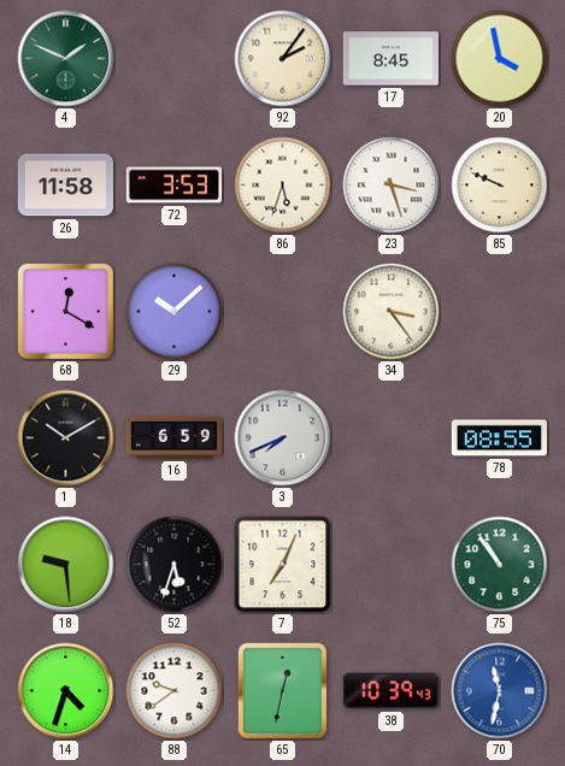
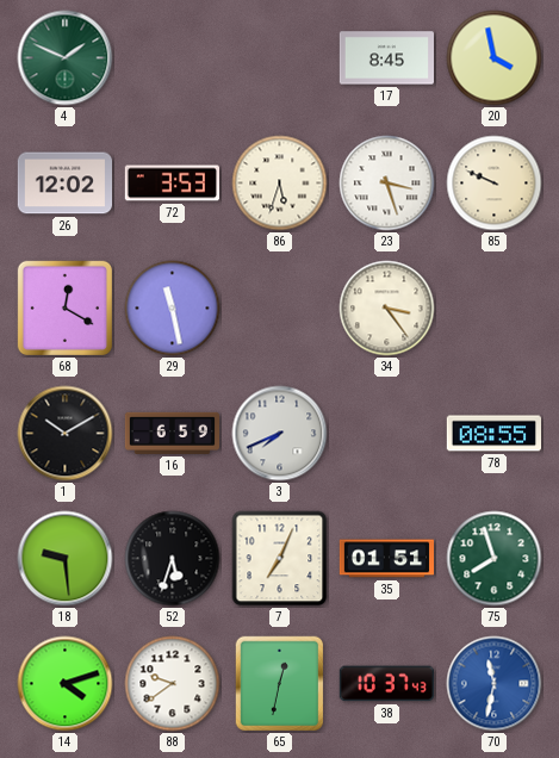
92: 2:06 -> none (283, 59)
26: 11:58 -> 12:02 (64, 184)
29: 10:08 -> 11:28 (173, 309)
35: none -> 01:51 (386, 559)
75: 10:54 -> 7:57 (495, 559)
14: 4:33 -> 4:12 (66, 684)
38: 10:39 -> 10:37 (386, 684)
